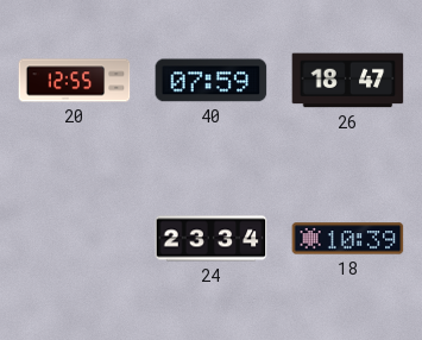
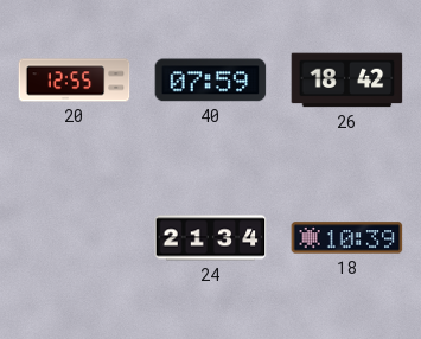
26: 18:47 -> 18:42 (347, 81)
24: 23:34 -> 21:34 (211, 238)
